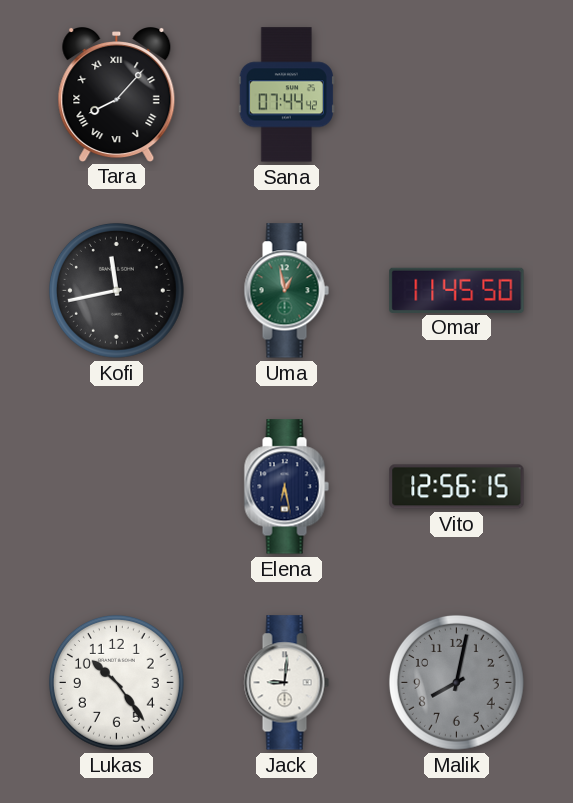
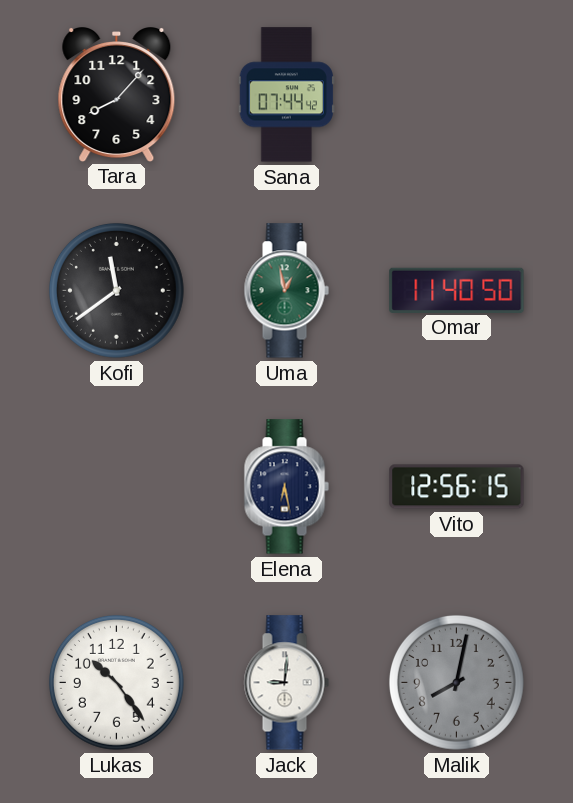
Tara numerals: Roman -> Arabic (117, 95)
Kofi: 11:43 -> 11:39 (116, 290)
Omar: 11:45 -> 11:40 (457, 290)
